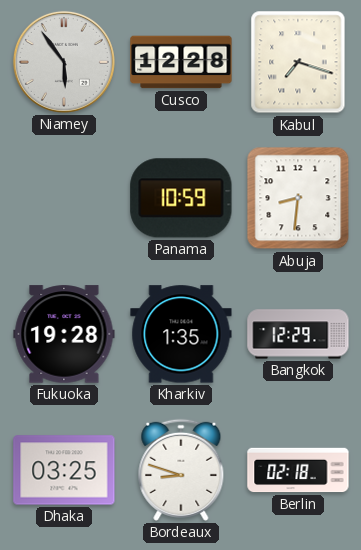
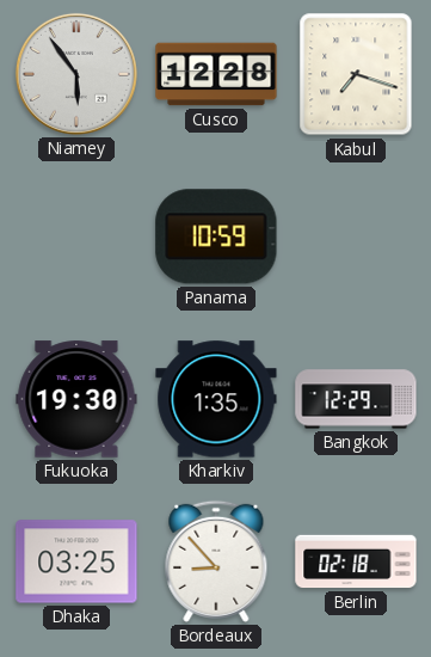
Abuja: 8:31 -> none (298, 198)
Fukuoka: 19:28 -> 19:30 (76, 399)
Bordeaux: 8:48 -> 8:53 (216, 561)
